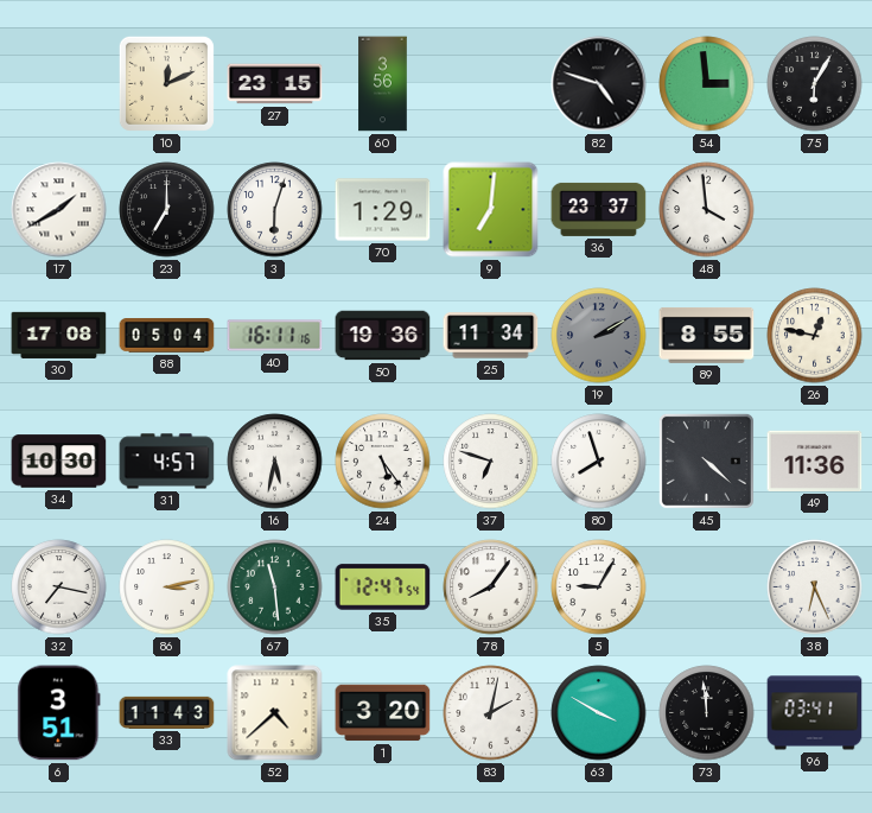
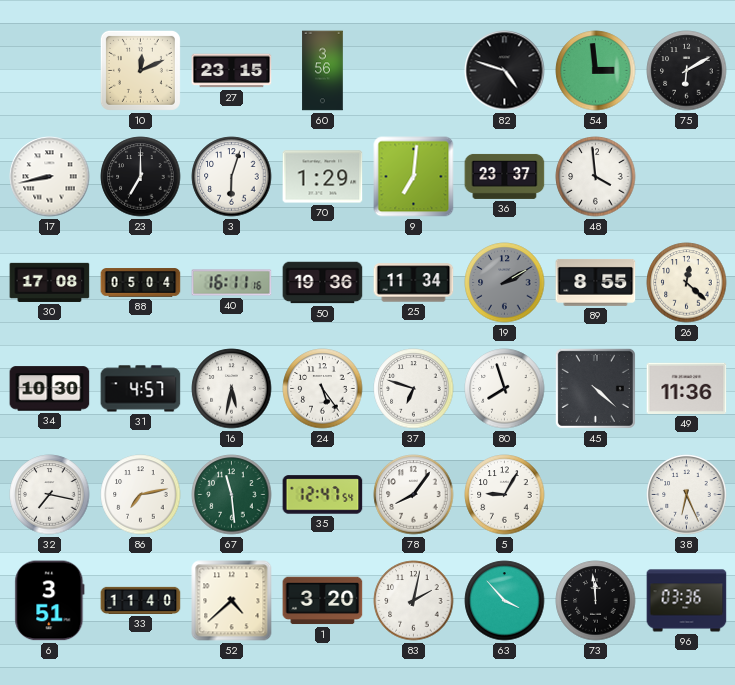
75: 6:05 -> 6:10 (687, 71)
17: 1:40 -> 8:43 (50, 177)
26: 12:47 -> 12:22 (687, 283)
86: 3:13 -> 7:13 (141, 495)
33: 11:43 -> 11:40 (141, 600)
63: 3:50 -> 3:53 (505, 601)
96: 03:41 -> 03:36 (687, 601)
